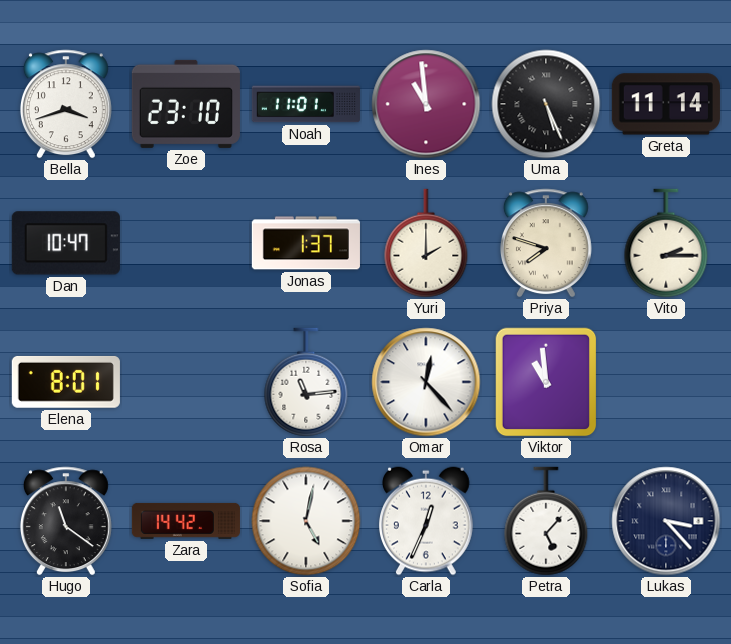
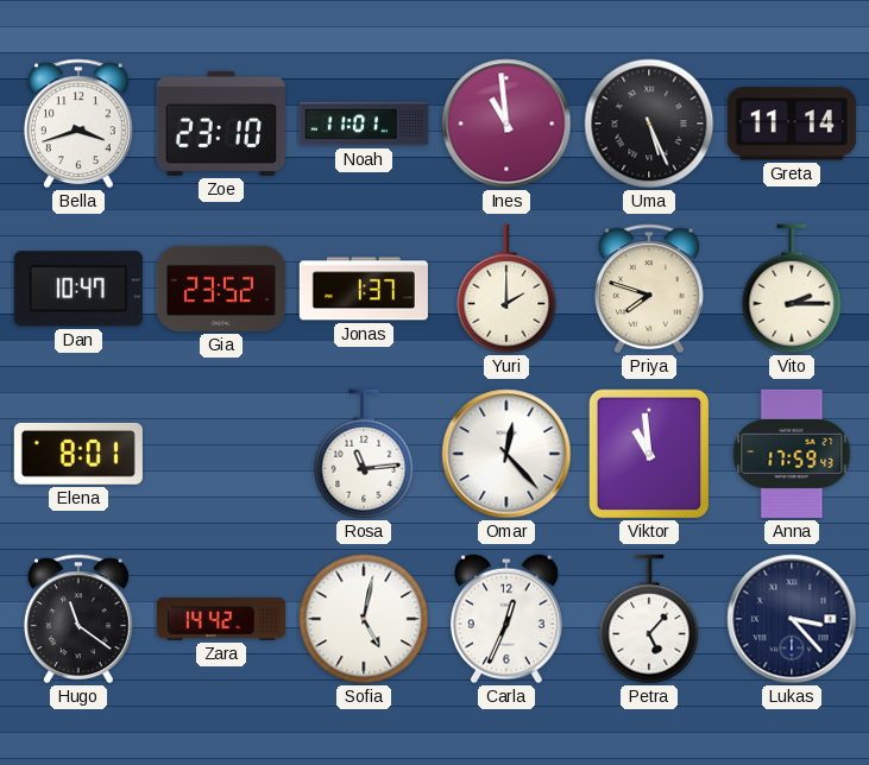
Gia: none -> 23:52 (221, 289)
Anna: none -> 17:59 (792, 454)
